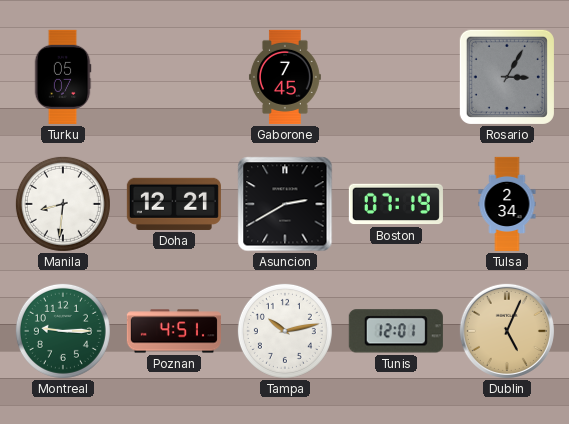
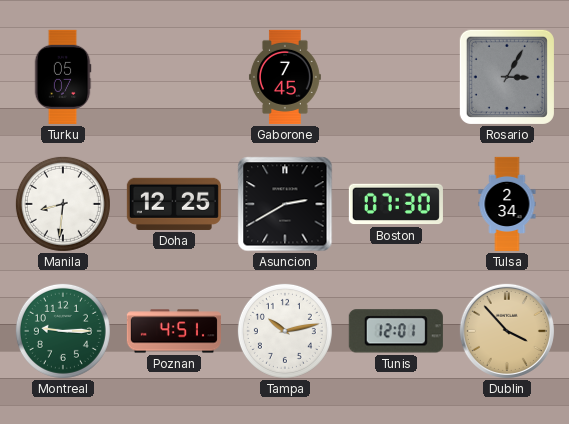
Doha: 12:21 -> 12:25 (174, 204)
Boston: 07:19 -> 07:30 (396, 204)
Dublin: 5:04 -> 3:53 (507, 331)
